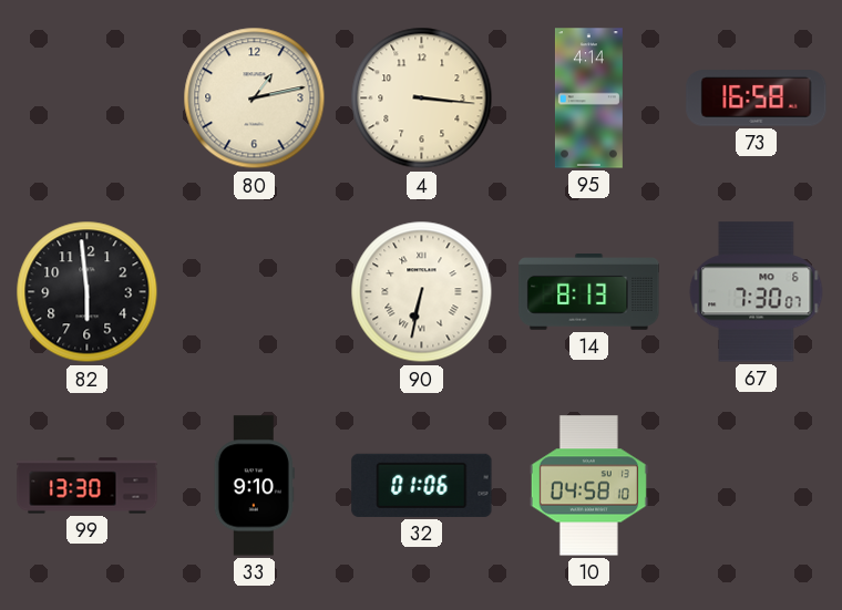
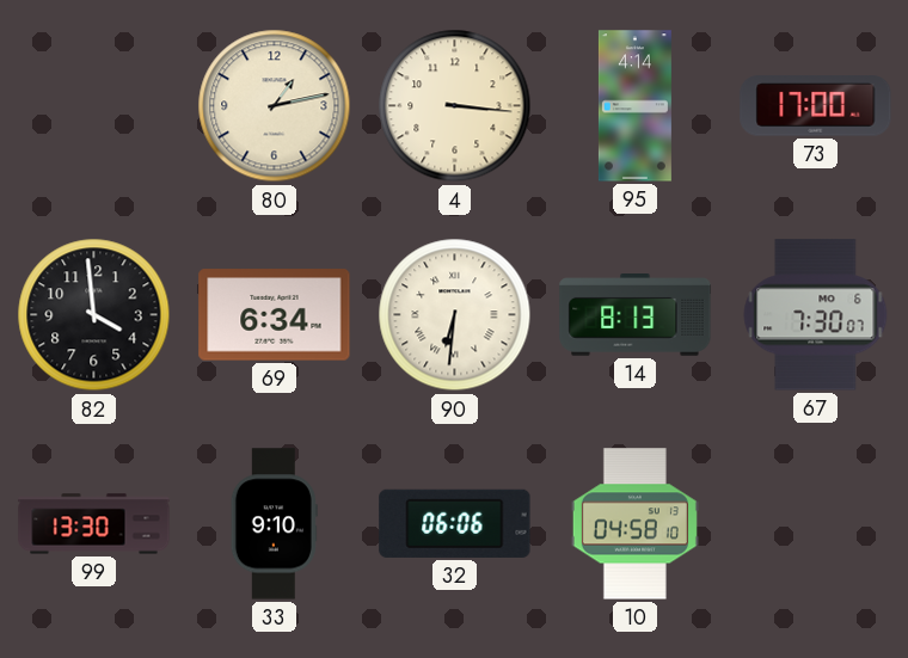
73: 16:58 -> 17:00 (816, 106)
82: 5:59 -> 3:59 (94, 315)
69: none -> 6:34 (275, 315)
90: 6:32 -> 6:31 (455, 315)
32: 01:06 -> 06:06 (455, 523)
